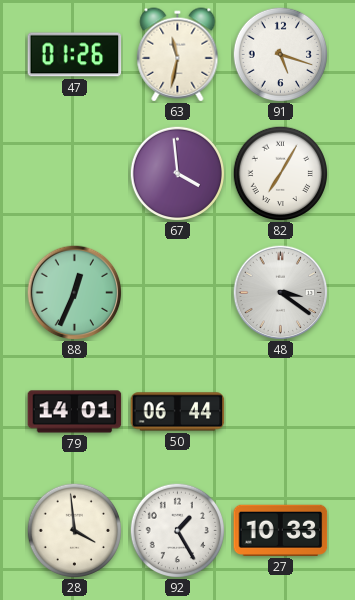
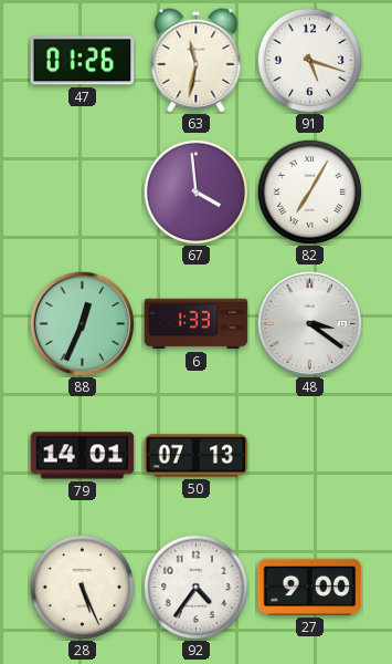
6: none -> 1:33 (197, 324)
50: 06:44 -> 07:13 (197, 456)
28: 3:59 -> 5:26 (82, 587)
92: 1:25 -> 4:36 (195, 587)
27: 10:33 -> 9:00 (310, 587)
